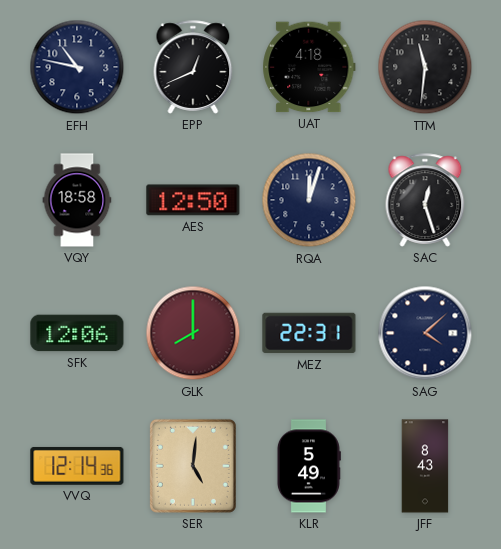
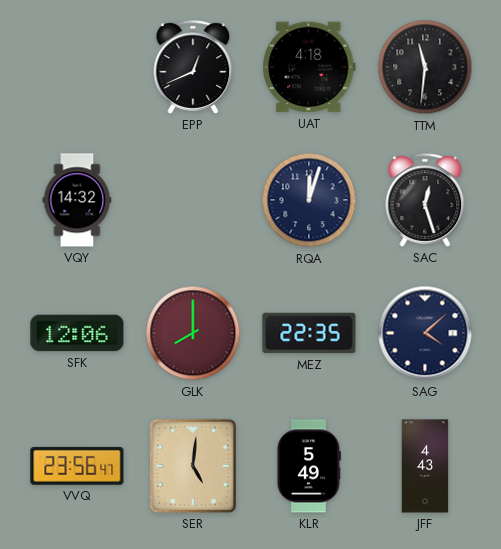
EFH: 10:47 -> none (77, 67)
VQY: 18:58 -> 14:32 (77, 200)
AES: 12:50 -> none (193, 200)
MEZ: 22:31 -> 22:35 (309, 333)
VVQ: 12:14 -> 23:56 (77, 466)
JFF: 8:43 -> 4:43 (425, 466)
